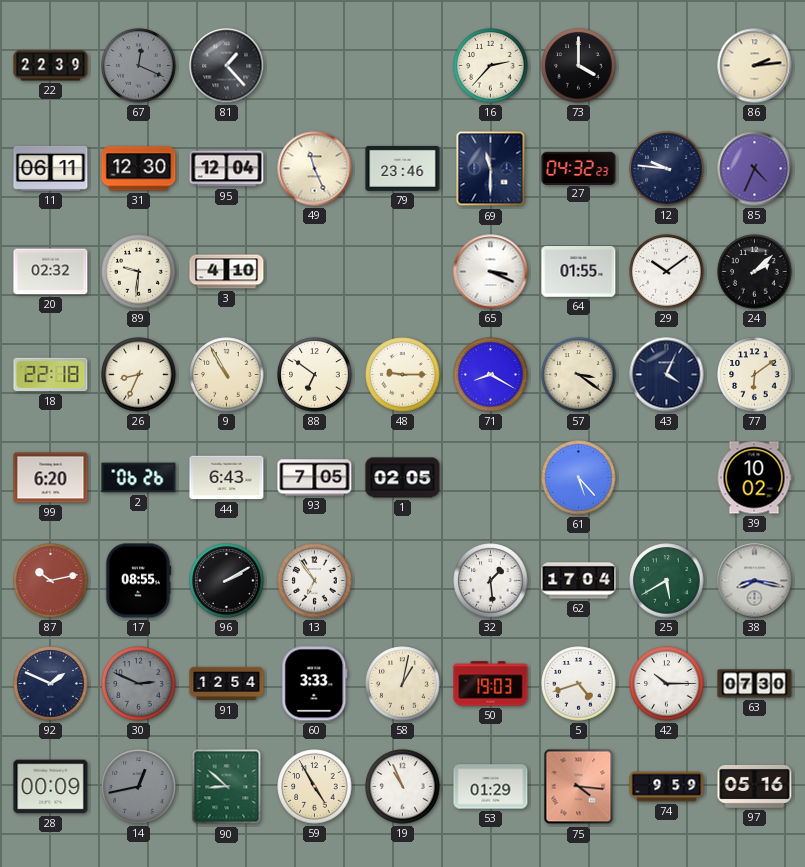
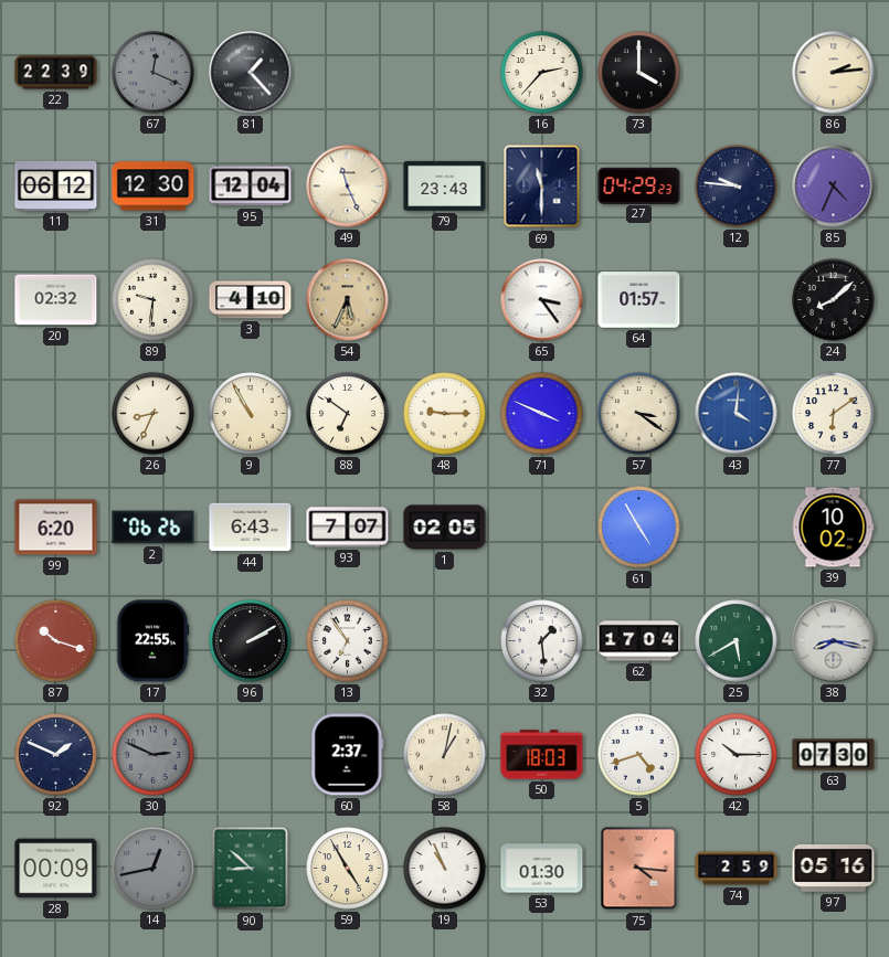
11: 06:11 -> 06:12 (56, 185)
79: 23:46 -> 23:43 (445, 185)
27: 04:32 -> 04:29 (639, 185)
54: none -> 5:34 (348, 300)
65: 3:19 -> 3:24 (542, 300)
64: 01:55 -> 01:57 (639, 300)
29: 10:09 -> none (667, 272)
24: 2:08 -> 8:08 (834, 300)
18: 22:18 -> none (51, 375)
71: 8:20 -> 3:49 (542, 414)
43: 4:04 -> 4:01 (737, 414)
43 dial: navy -> blue (737, 414)
93: 7:05 -> 7:07 (348, 528)
61: 5:23 -> 4:55 (639, 528)
87: 10:13 -> 10:18 (56, 641)
17: 08:55 -> 22:55 (152, 641)
91: 12:54 -> none (227, 684)
60: 3:33 -> 2:37 (348, 755)
50: 19:03 -> 18:03 (542, 755)
53: 01:29 -> 01:30 (542, 869)
74: 9:59 -> 2:59 (737, 869)
